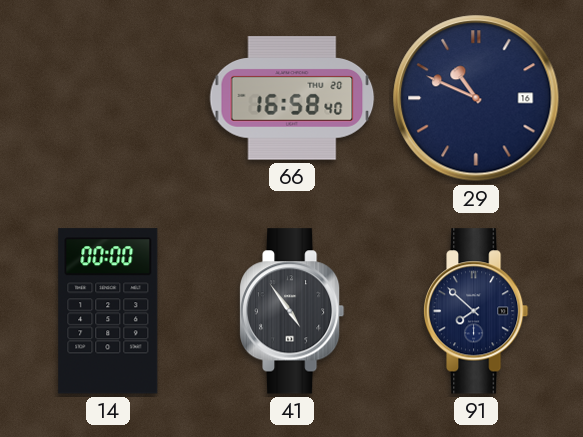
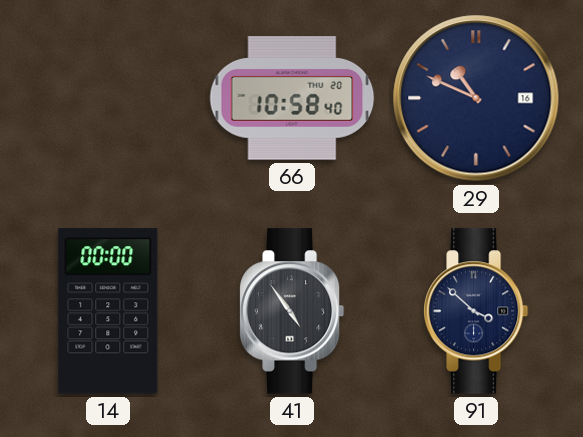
66: 16:58 -> 10:58 (292, 98)
91: 7:52 -> 3:52 (476, 311)
